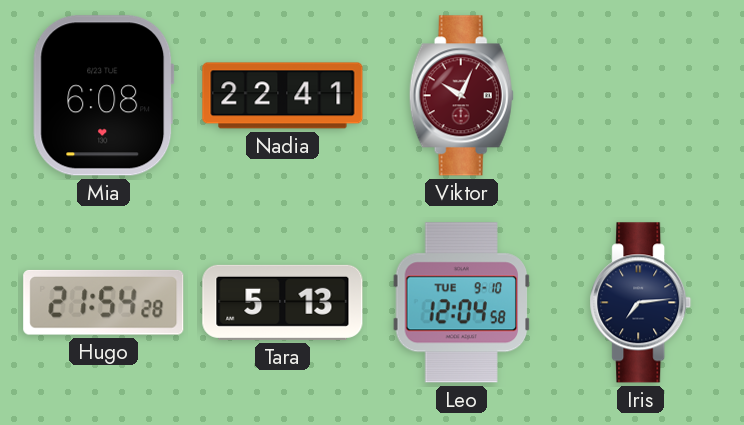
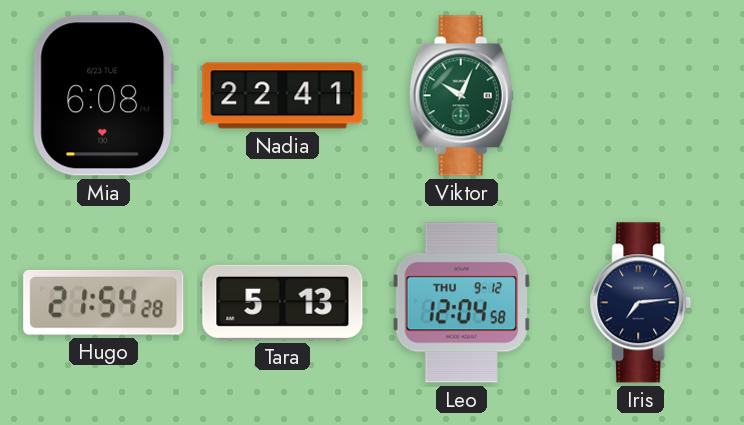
Viktor dial: burgundy -> green (461, 96)
Leo date: TUE 9-10 -> THU 9-12 (462, 303)
